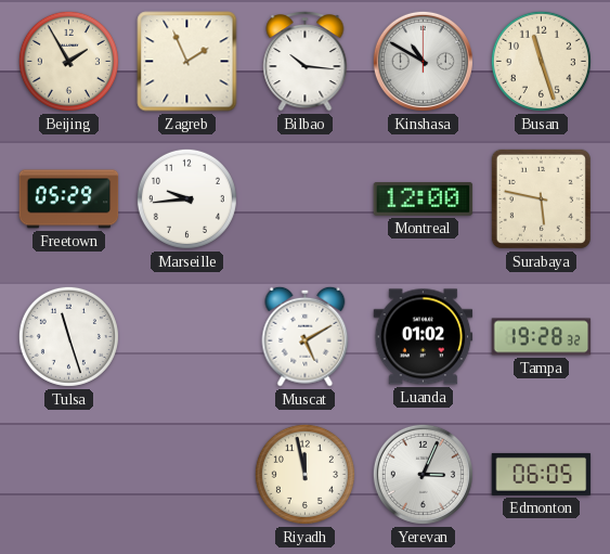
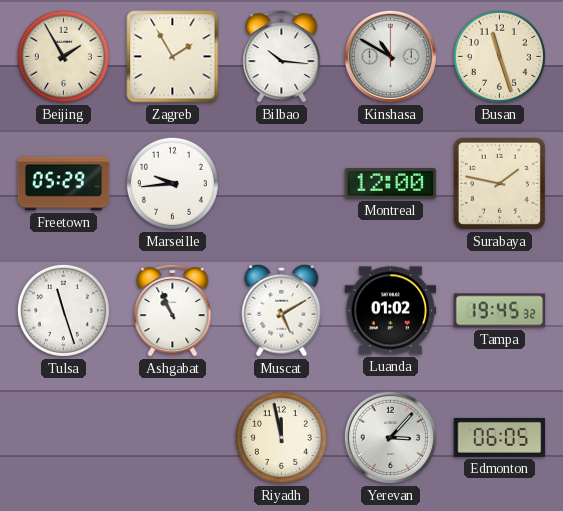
Zagreb: 1:56 -> 1:55 (173, 57)
Surabaya: 5:47 -> 1:47 (499, 183)
Ashgabat: none -> 10:56 (173, 310)
Tampa: 19:28 -> 19:45 (500, 311)
Yerevan: 3:04 -> 3:07 (390, 437)
